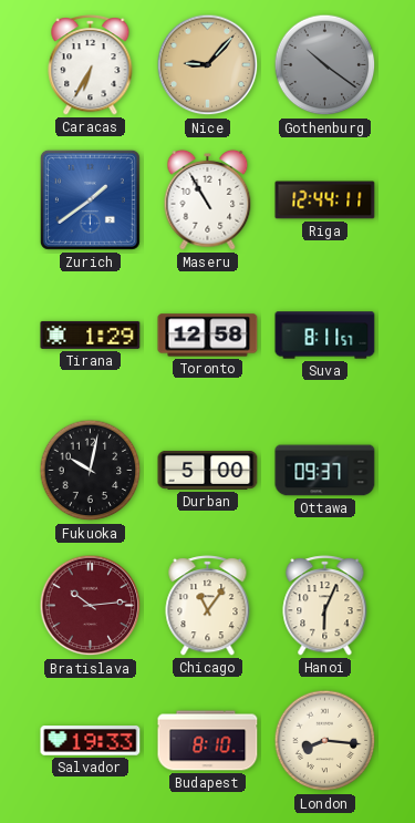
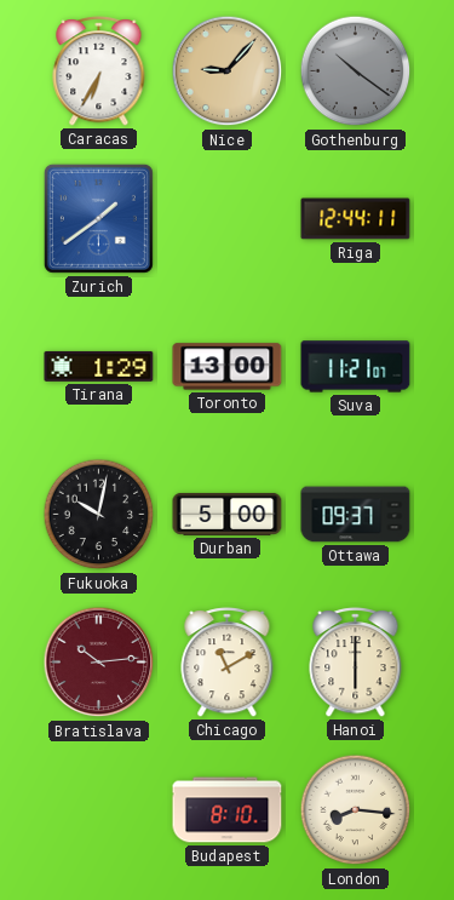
Maseru: 10:55 -> none (208, 199)
Toronto: 12:58 -> 13:00 (228, 367)
Suva: 8:11 -> 11:21 (356, 367)
Chicago: 11:06 -> 11:10 (228, 663)
Hanoi: 6:04 -> 6:00 (356, 663)
Salvador: 19:33 -> none (91, 741)
